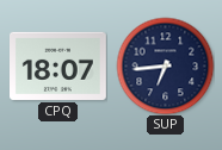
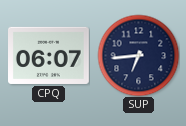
CPQ: 18:07 -> 06:07 (49, 55)
